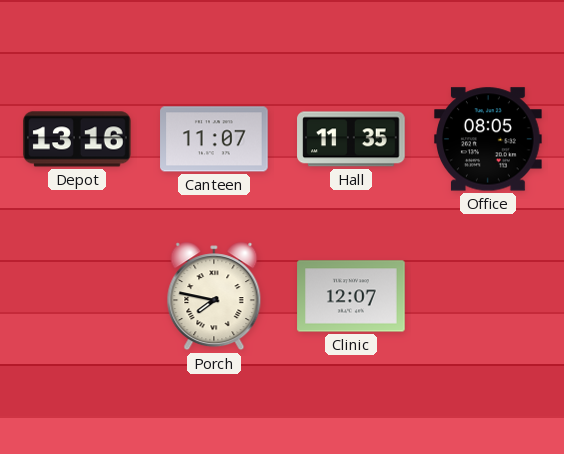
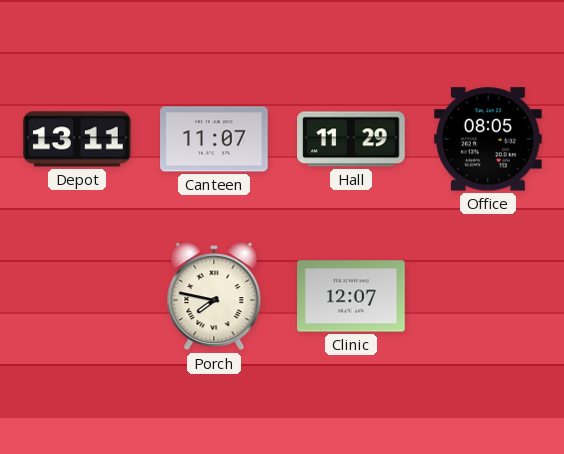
Depot: 13:16 -> 13:11 (77, 139)
Hall: 11:35 -> 11:29 (351, 139)
